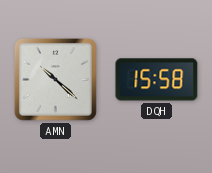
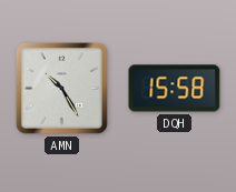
AMN: 10:22 -> 10:25 (61, 88)
